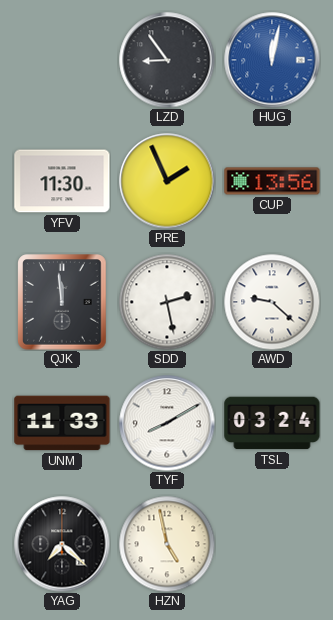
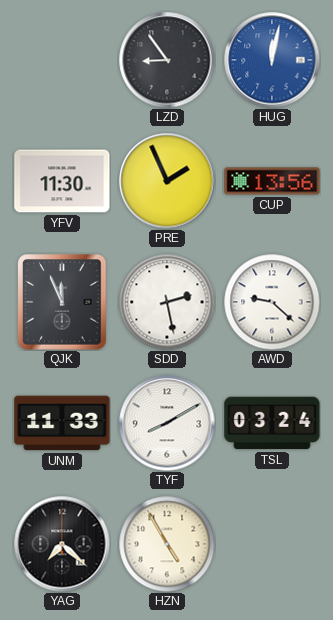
QJK: 11:59 -> 11:56 (62, 302)
HZN: 4:58 -> 4:55 (167, 544)
